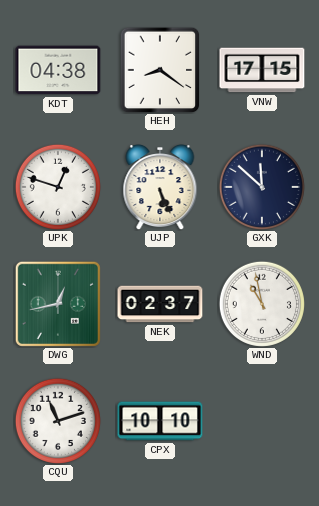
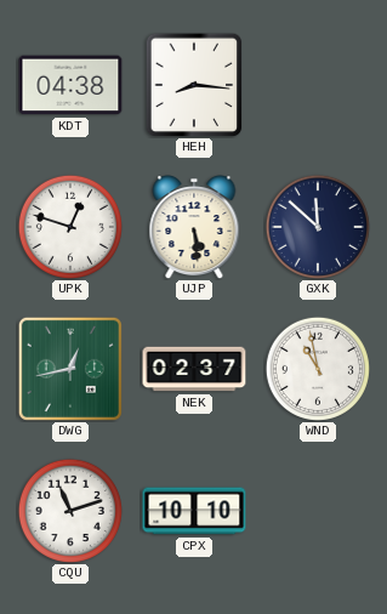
HEH: 8:21 -> 8:16 (194, 85)
VNW: 17:15 -> none (262, 70)
UJP: 5:26 -> 5:29 (194, 228)
